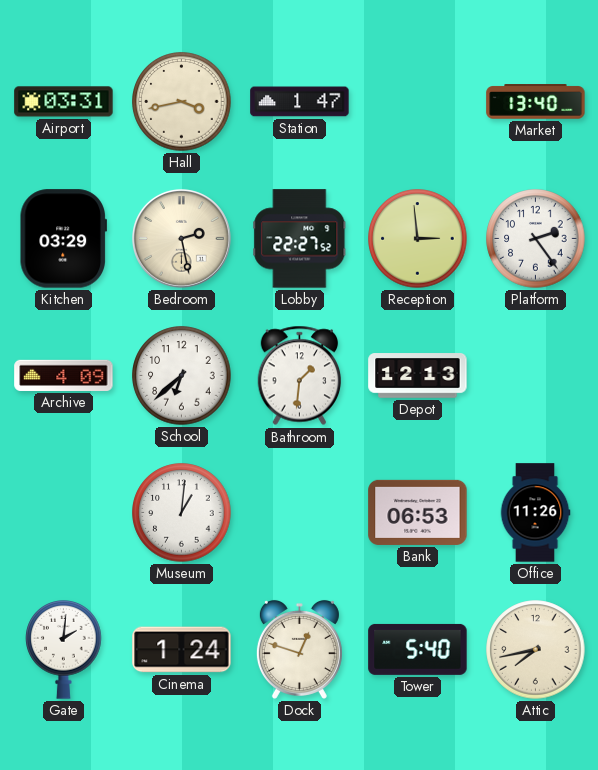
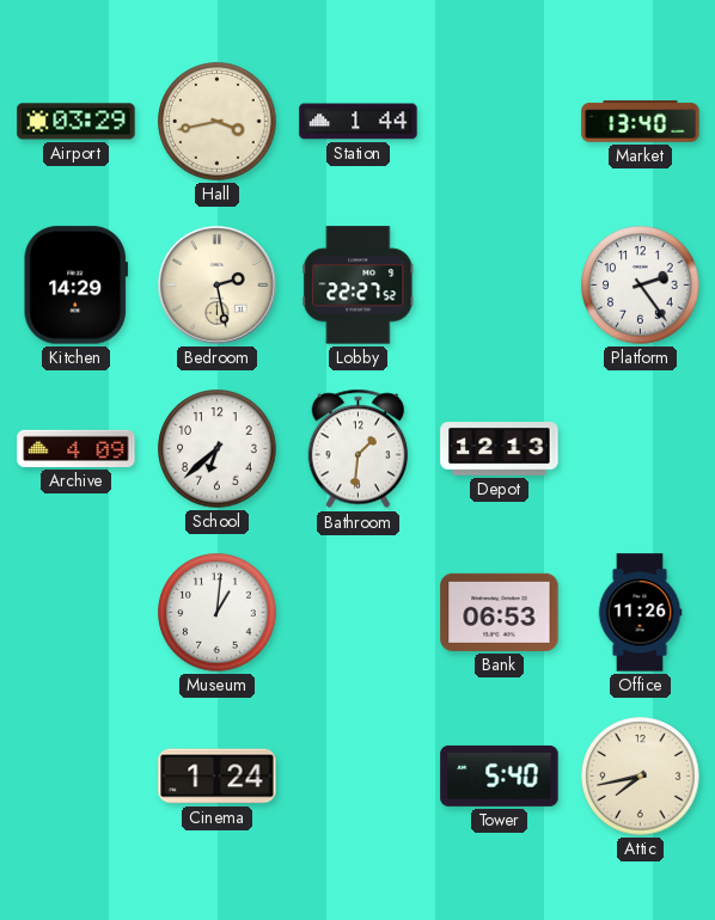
Airport: 03:31 -> 03:29 (77, 122)
Station: 1:47 -> 1:44 (359, 122)
Kitchen: 03:29 -> 14:29 (75, 286)
Reception: 2:59 -> none (418, 239)
Gate: 2:01 -> none (64, 650)
Dock: 12:48 -> none (299, 649)
